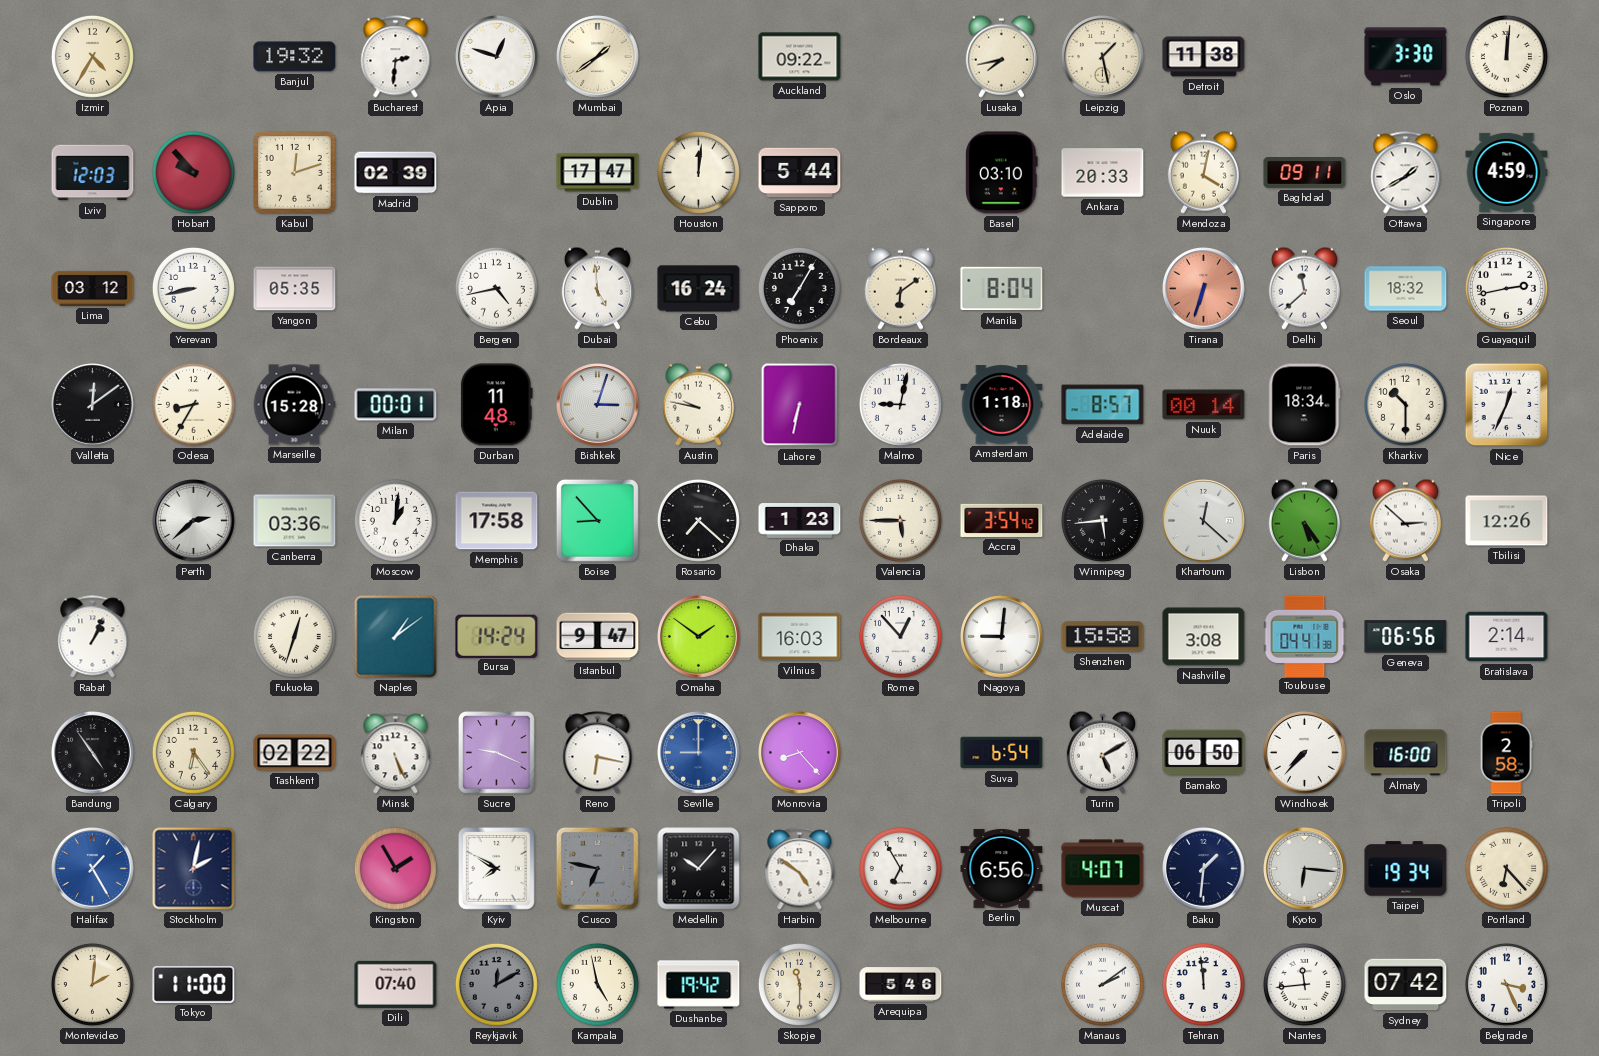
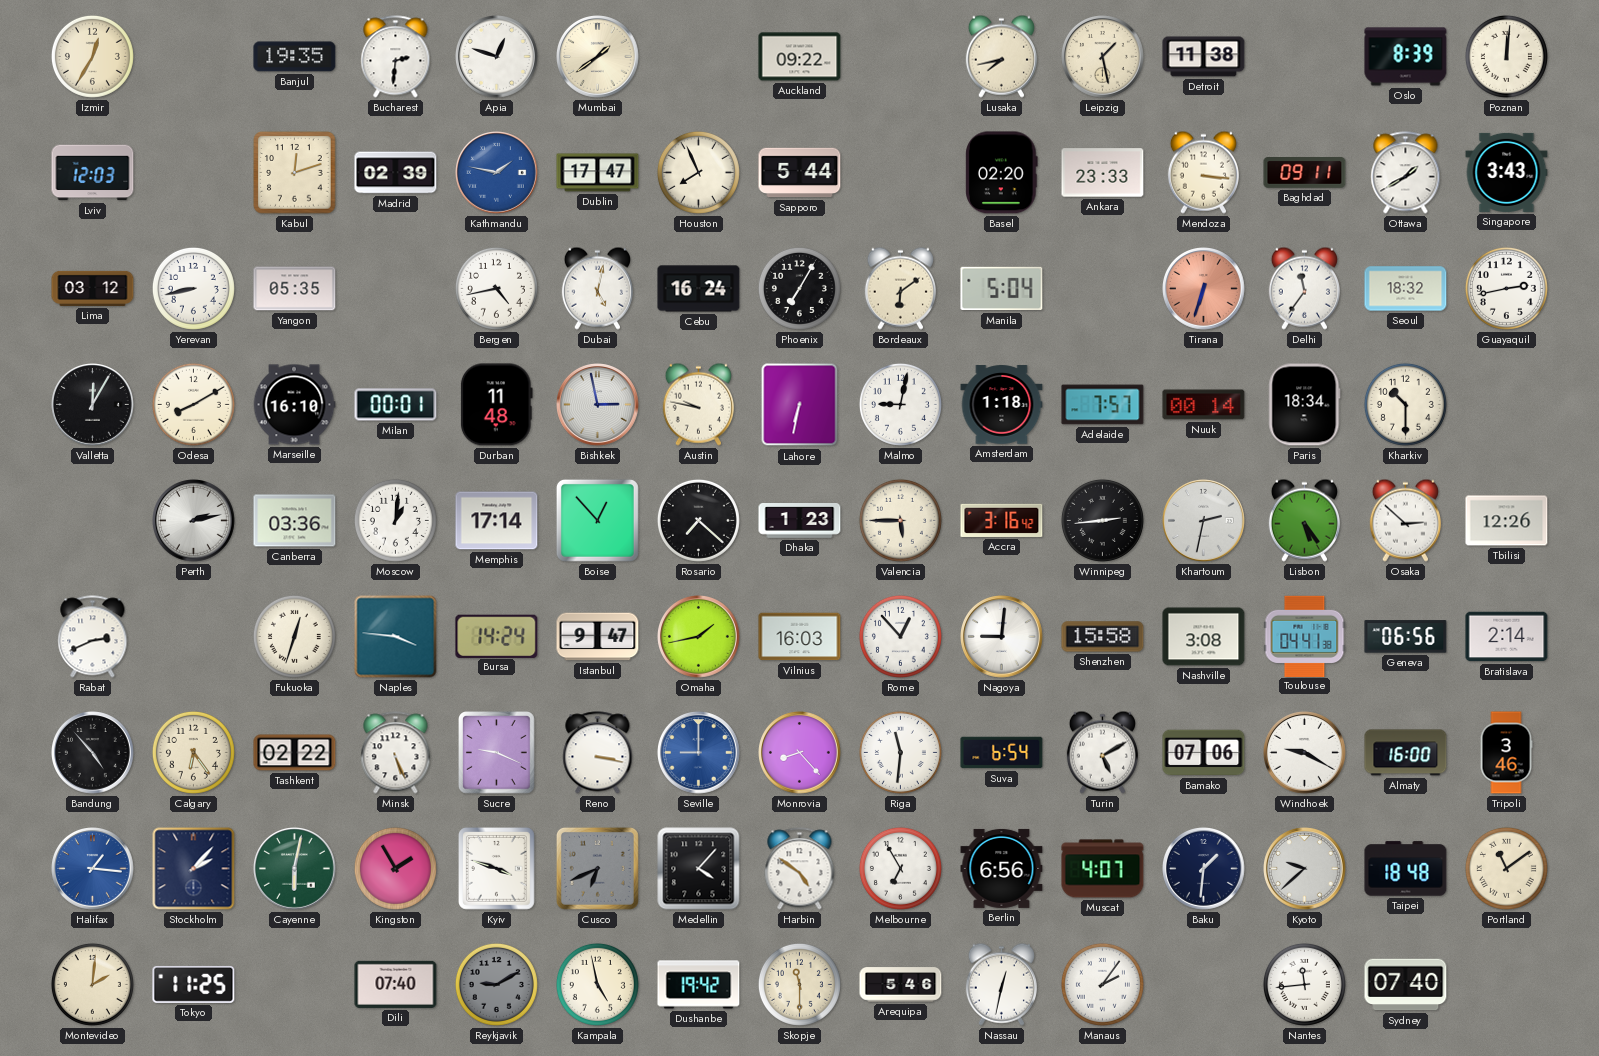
Izmir: 4:35 -> 12:35 (92, 56)
Banjul: 19:32 -> 19:35 (295, 57)
Oslo: 3:30 -> 8:39 (1406, 57)
Hobart: 9:53 -> none (193, 172)
Kathmandu: none -> 1:47 (497, 173)
Houston: 12:01 -> 7:56 (698, 172)
Basel: 03:10 -> 02:20 (1002, 173)
Ankara: 20:33 -> 23:33 (1103, 173)
Mendoza: 4:02 -> 3:16 (1203, 172)
Singapore: 4:59 -> 3:43 (1507, 172)
Dubai: 4:59 -> 5:02 (597, 288)
Manila: 8:04 -> 5:04 (1002, 289)
Delhi: 11:38 -> 11:36 (1304, 288)
Valletta: 12:09 -> 12:05 (93, 405)
Odesa: 8:35 -> 8:10 (193, 404)
Marseille: 15:28 -> 16:10 (294, 405)
Bishkek: 3:03 -> 2:58 (598, 405)
Adelaide: 8:57 -> 7:57 (1103, 405)
Nice: 12:34 -> none (1507, 405)
Perth: 2:38 -> 2:13 (194, 521)
Memphis: 17:58 -> 17:14 (497, 521)
Boise: 8:53 -> 12:53 (597, 520)
Accra: 3:54 -> 3:16 (1002, 520)
Winnipeg: 5:44 -> 2:44 (1102, 520)
Khartoum: 12:22 -> 2:32 (1204, 521)
Rabat: 1:04 -> 2:41 (93, 637)
Naples: 1:09 -> 3:46 (396, 637)
Omaha: 1:51 -> 1:43 (699, 637)
Bandung: 4:54 -> 4:53 (93, 753)
Reno: 6:17 -> 3:17 (598, 753)
Riga: none -> 11:31 (900, 752)
Bamako: 06:50 -> 07:06 (1204, 753)
Windhoek: 7:37 -> 9:20 (1305, 753)
Tripoli: 2:58 -> 3:46 (1506, 753)
Halifax: 1:25 -> 1:16 (93, 869)
Stockholm: 2:02 -> 2:07 (194, 869)
Cayenne: none -> 6:02 (295, 869)
Kyiv: 7:50 -> 3:48 (497, 869)
Cusco: 6:47 -> 6:41 (597, 868)
Medellin: 10:07 -> 4:07 (699, 869)
Kyoto: 6:16 -> 9:38 (1305, 869)
Taipei: 19:34 -> 18:48 (1406, 869)
Portland: 6:23 -> 11:09 (1506, 868)
Tokyo: 11:00 -> 11:25 (194, 984)
Reykjavik: 12:10 -> 9:10 (496, 984)
Nassau: none -> 12:32 (1001, 984)
Manaus: 2:09 -> 2:06 (1102, 984)
Tehran: 11:59 -> none (1203, 984)
Sydney: 07:42 -> 07:40 (1406, 985)
Belgrade: 3:26 -> none (1506, 984)
